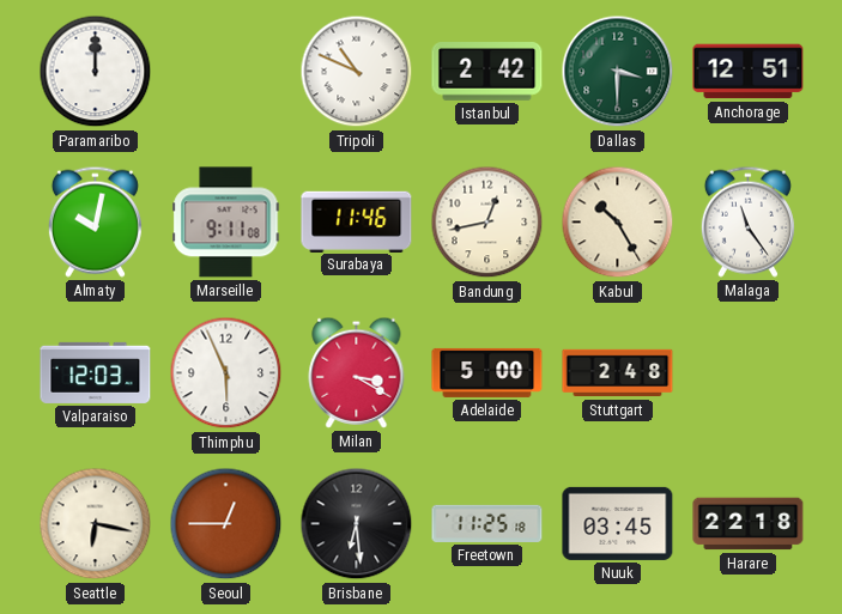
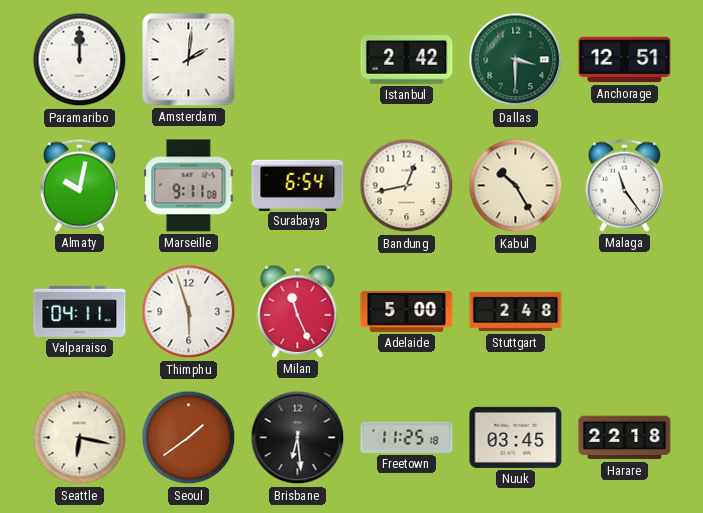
Amsterdam: none -> 2:01 (189, 60)
Tripoli: 10:49 -> none (357, 72)
Surabaya: 11:46 -> 6:54 (298, 185)
Valparaiso: 12:03 -> 04:11 (80, 311)
Thimphu: 5:56 -> 5:57 (189, 312)
Milan: 3:20 -> 11:26 (298, 311)
Seoul: 12:45 -> 1:39 (189, 438)
